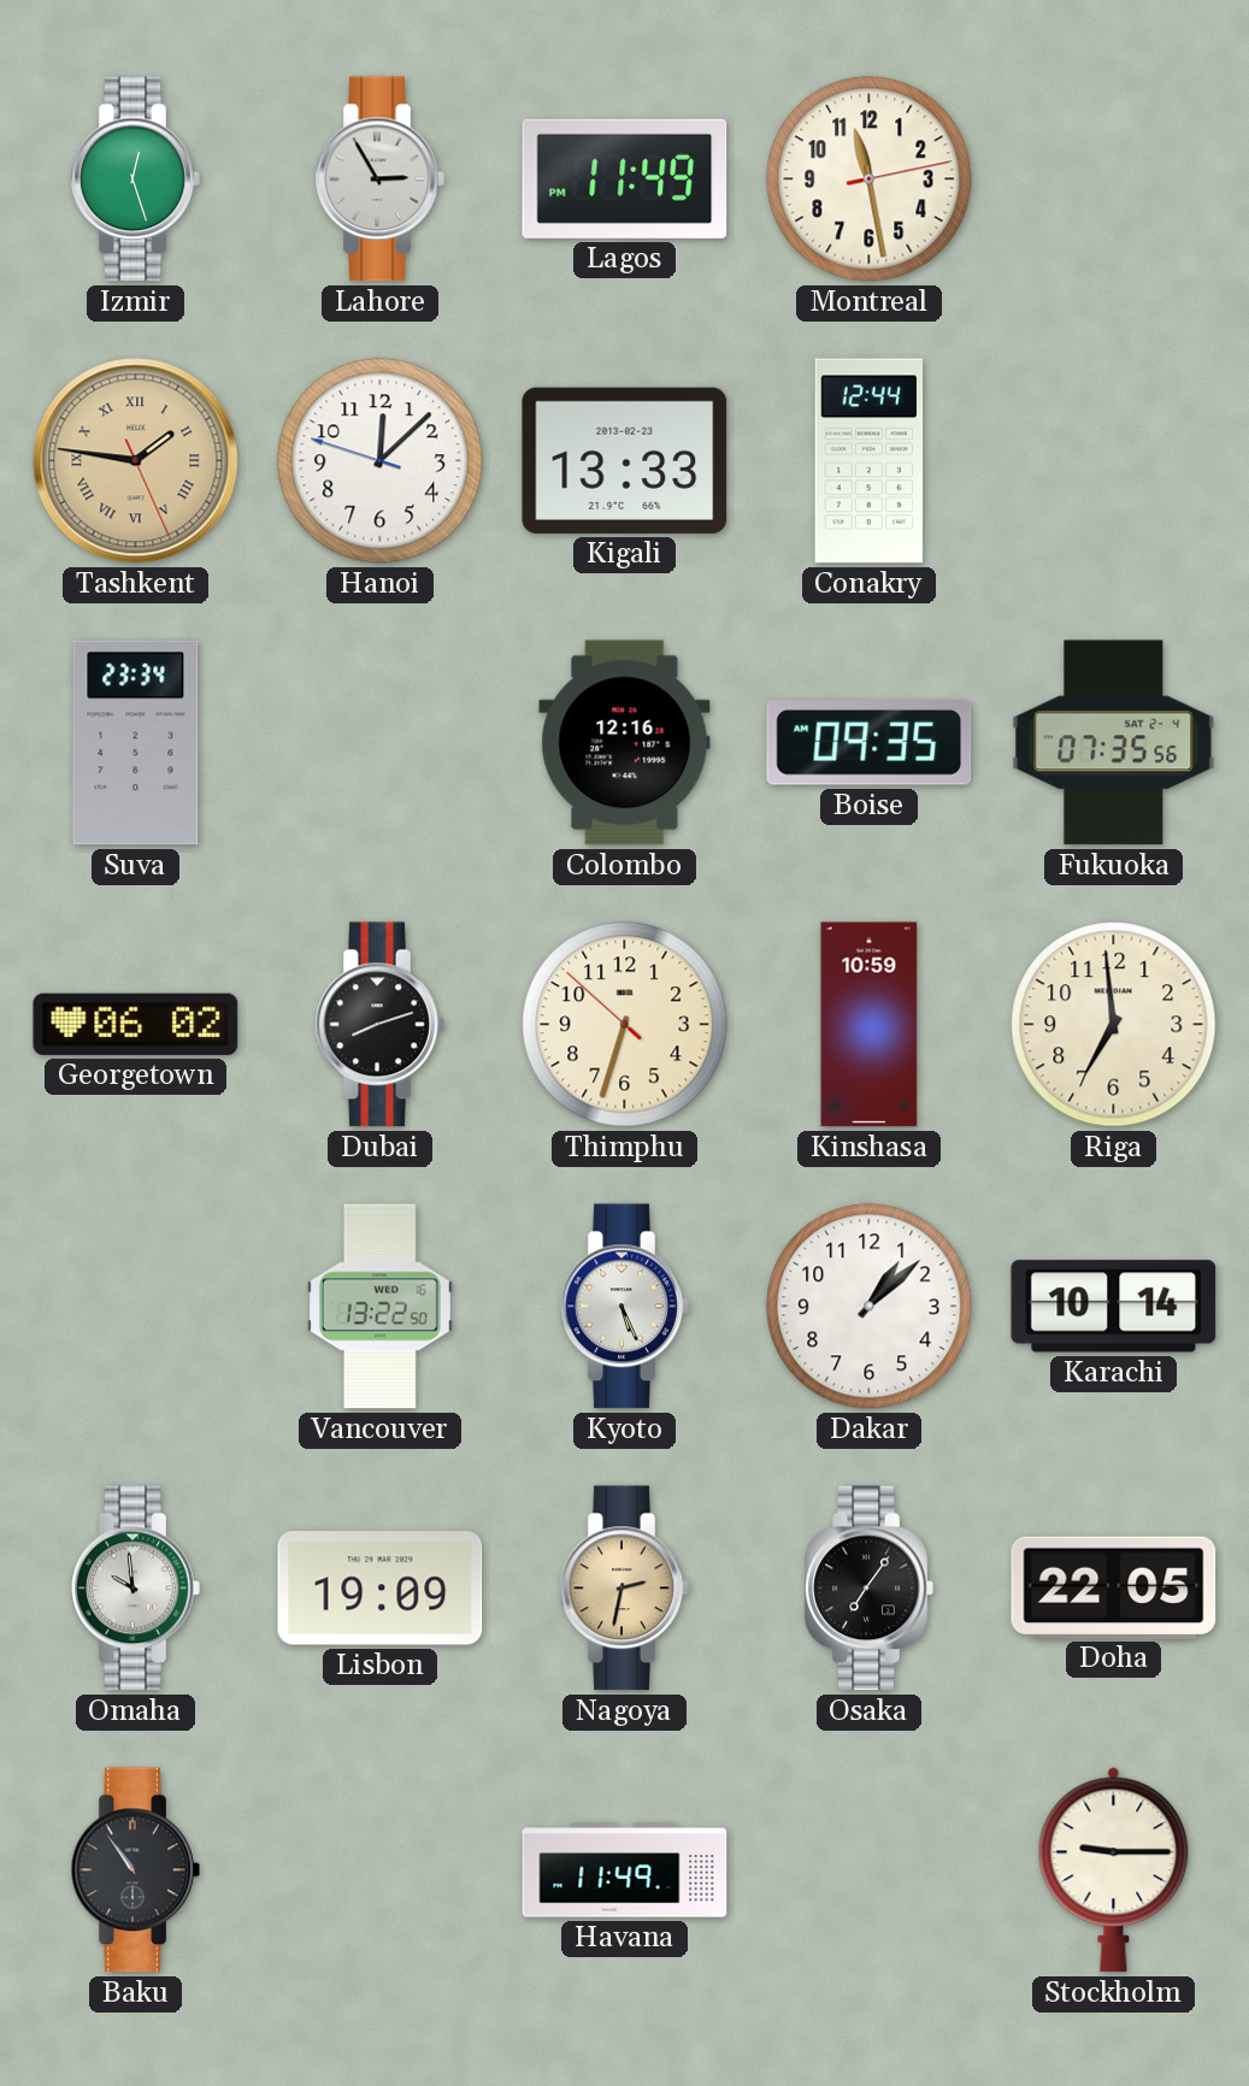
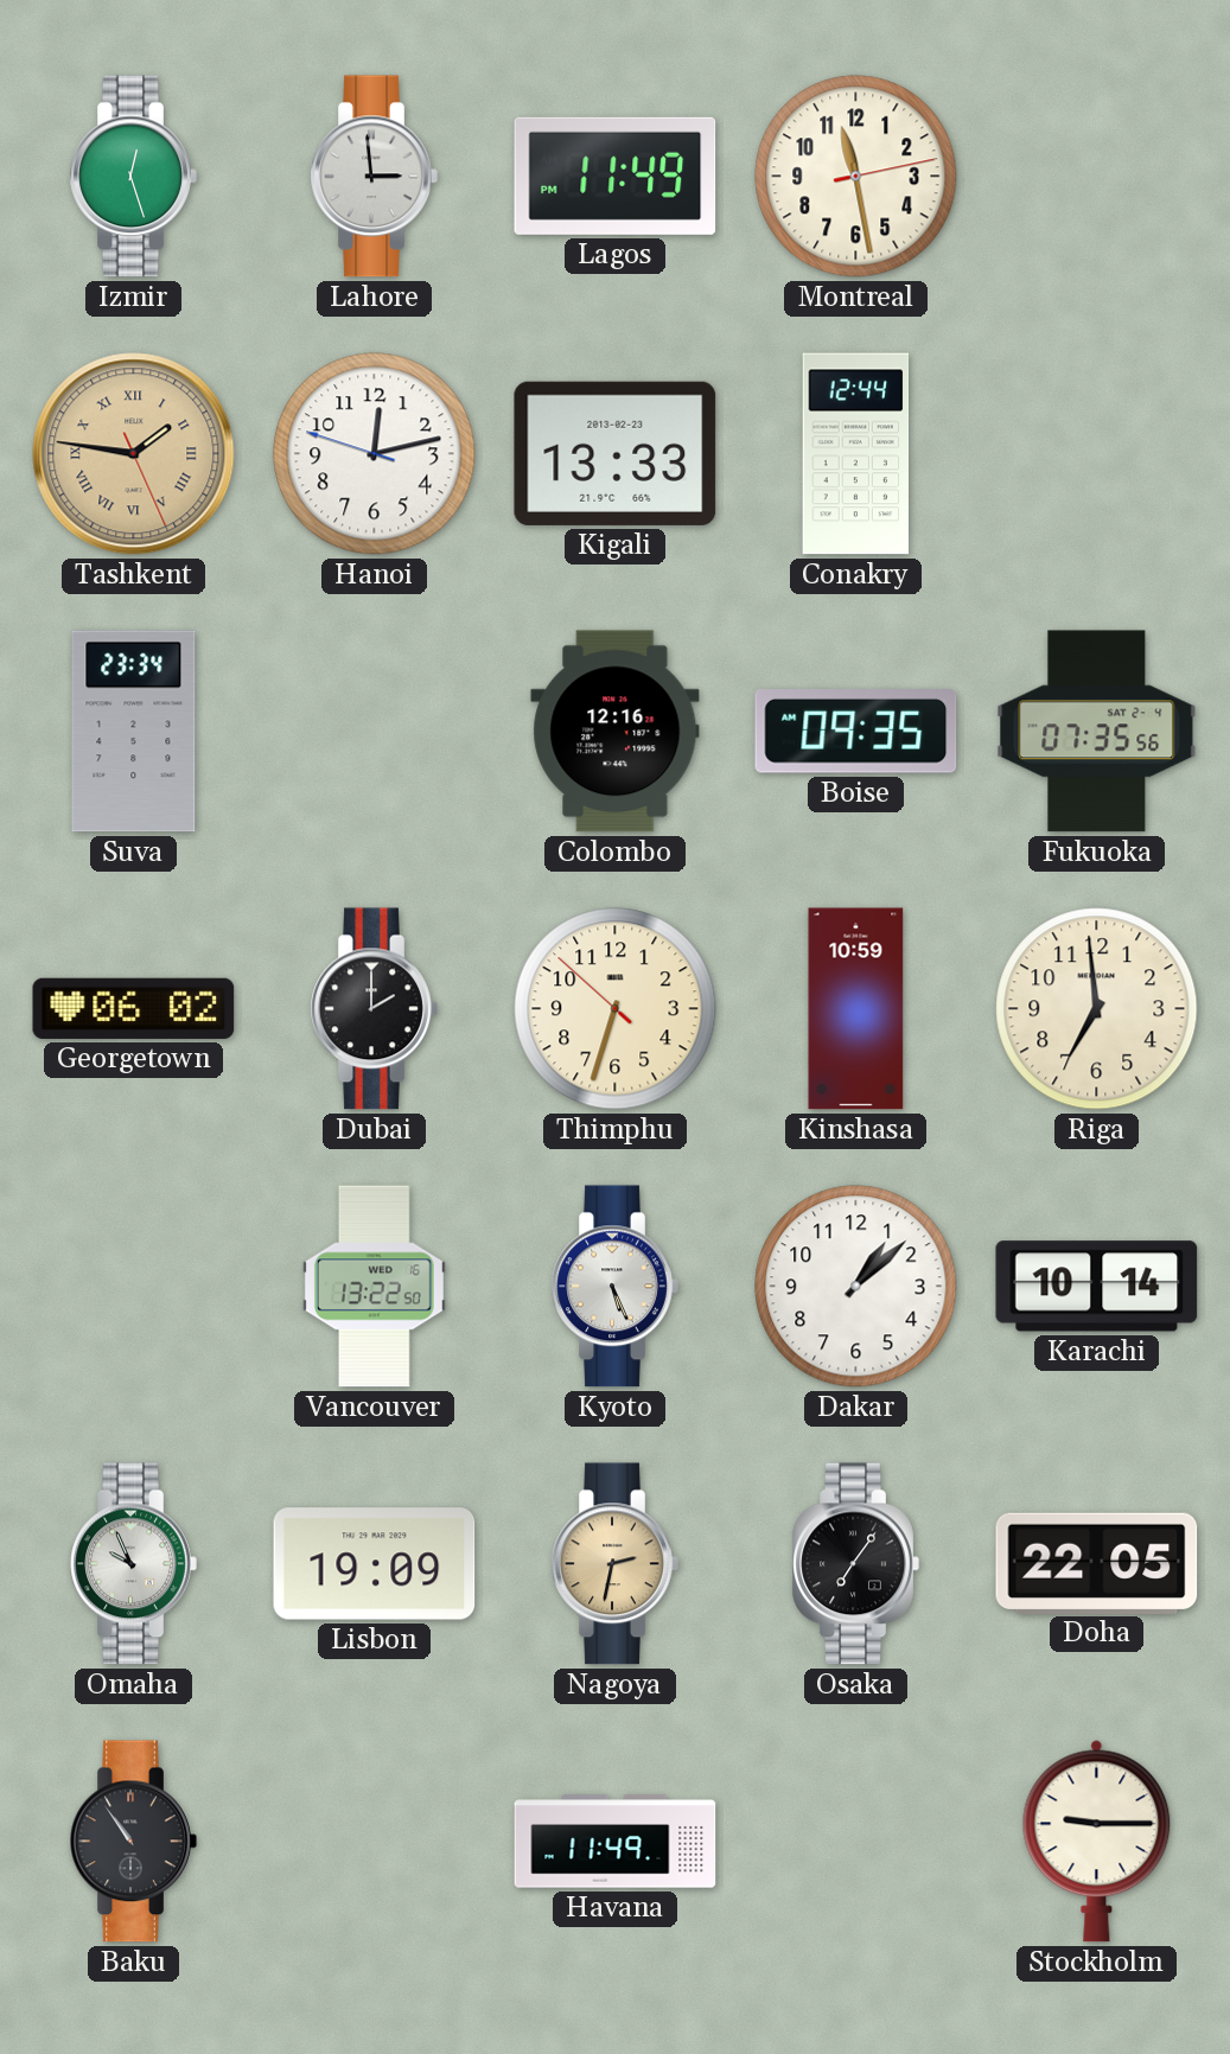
Lahore: 2:55 -> 2:59 (374, 177)
Hanoi: 12:07 -> 12:12 (375, 454)
Dubai: 8:12 -> 2:00 (374, 1009)
Omaha: 9:59 -> 9:56 (133, 1564)
